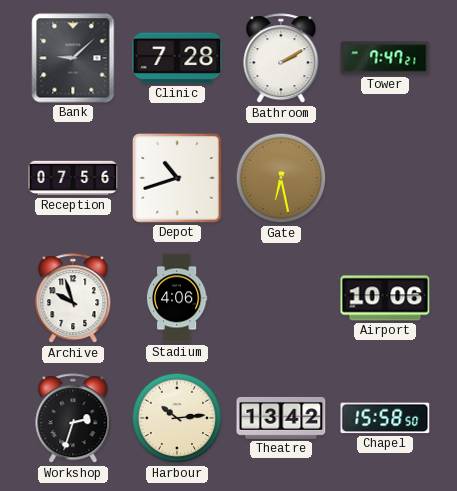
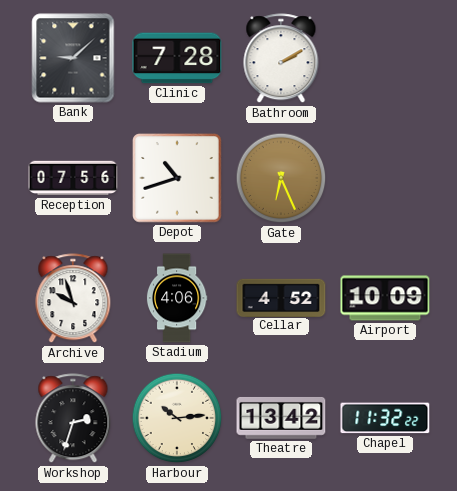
Tower: 7:47 -> none (385, 58)
Gate: 6:28 -> 6:26 (281, 178)
Cellar: none -> 4:52 (281, 297)
Airport: 10:06 -> 10:09 (385, 298)
Chapel: 15:58 -> 11:32 (385, 418)
